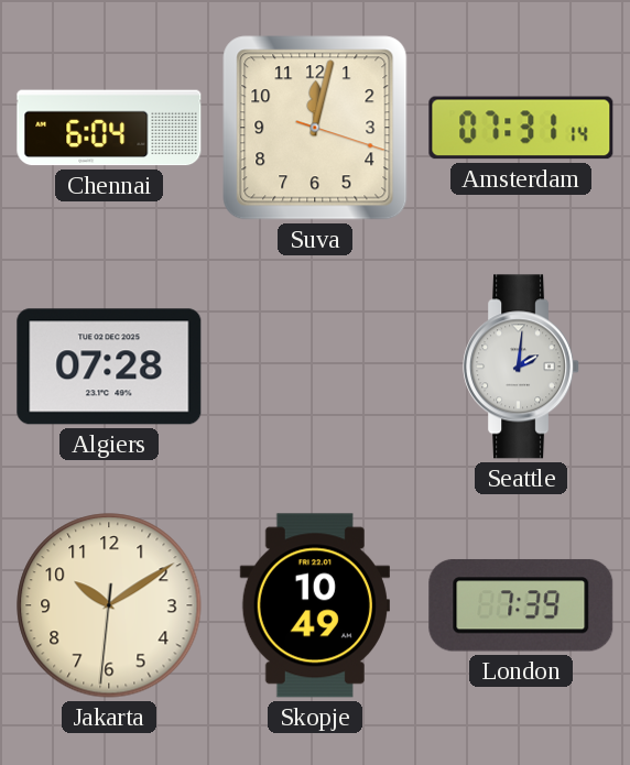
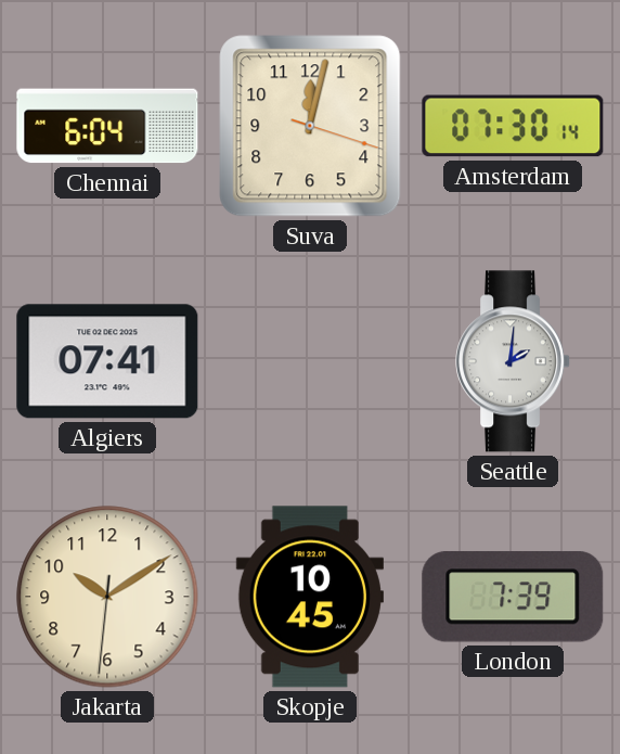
Amsterdam: 07:31 -> 07:30 (513, 126)
Algiers: 07:28 -> 07:41 (107, 361)
Skopje: 10:49 -> 10:45 (310, 597)
